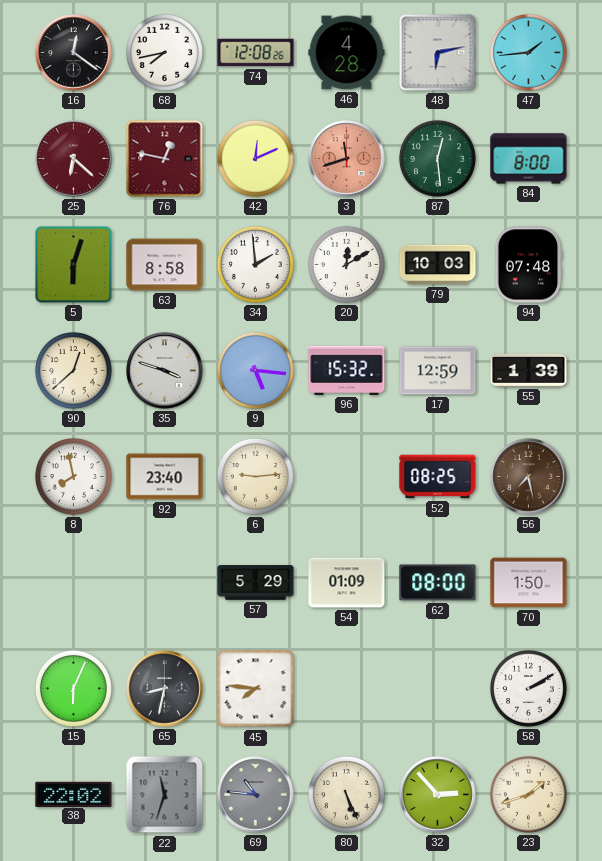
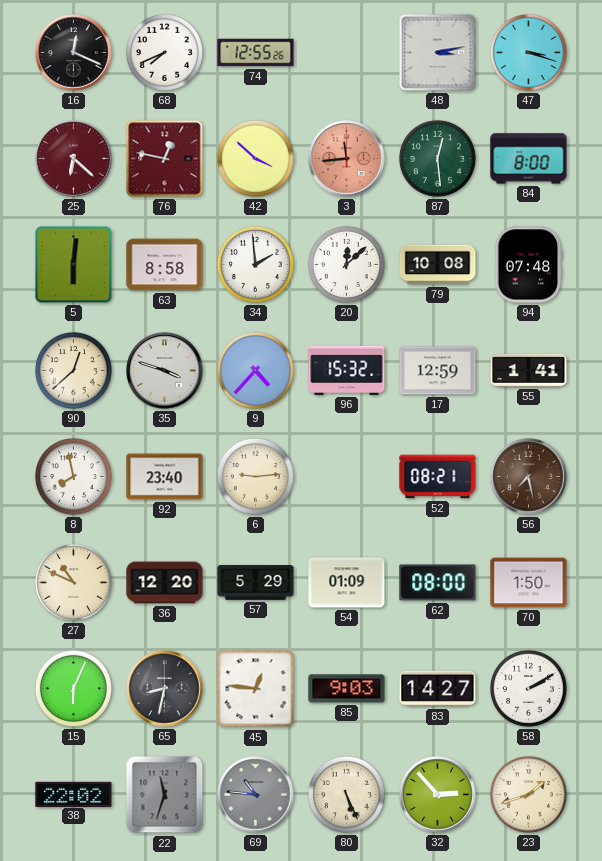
16: 12:21 -> 12:19 (74, 53)
68: 7:43 -> 7:41 (164, 52)
74: 12:08 -> 12:55 (256, 53)
46: 4:28 -> none (347, 53)
48: 6:13 -> 3:13 (438, 53)
47: 1:44 -> 3:18 (528, 52)
42: 12:11 -> 3:52 (255, 158)
3: 11:42 -> 11:44 (347, 159)
5: 6:03 -> 6:01 (74, 265)
20: 12:10 -> 12:08 (346, 264)
79: 10:03 -> 10:08 (438, 265)
9: 5:16 -> 4:37 (255, 370)
55: 1:39 -> 1:41 (529, 370)
52: 08:25 -> 08:21 (438, 477)
27: none -> 10:49 (73, 582)
36: none -> 12:20 (165, 583)
45: 7:46 -> 12:46 (256, 689)
85: none -> 9:03 (347, 689)
83: none -> 14:27 (438, 689)
